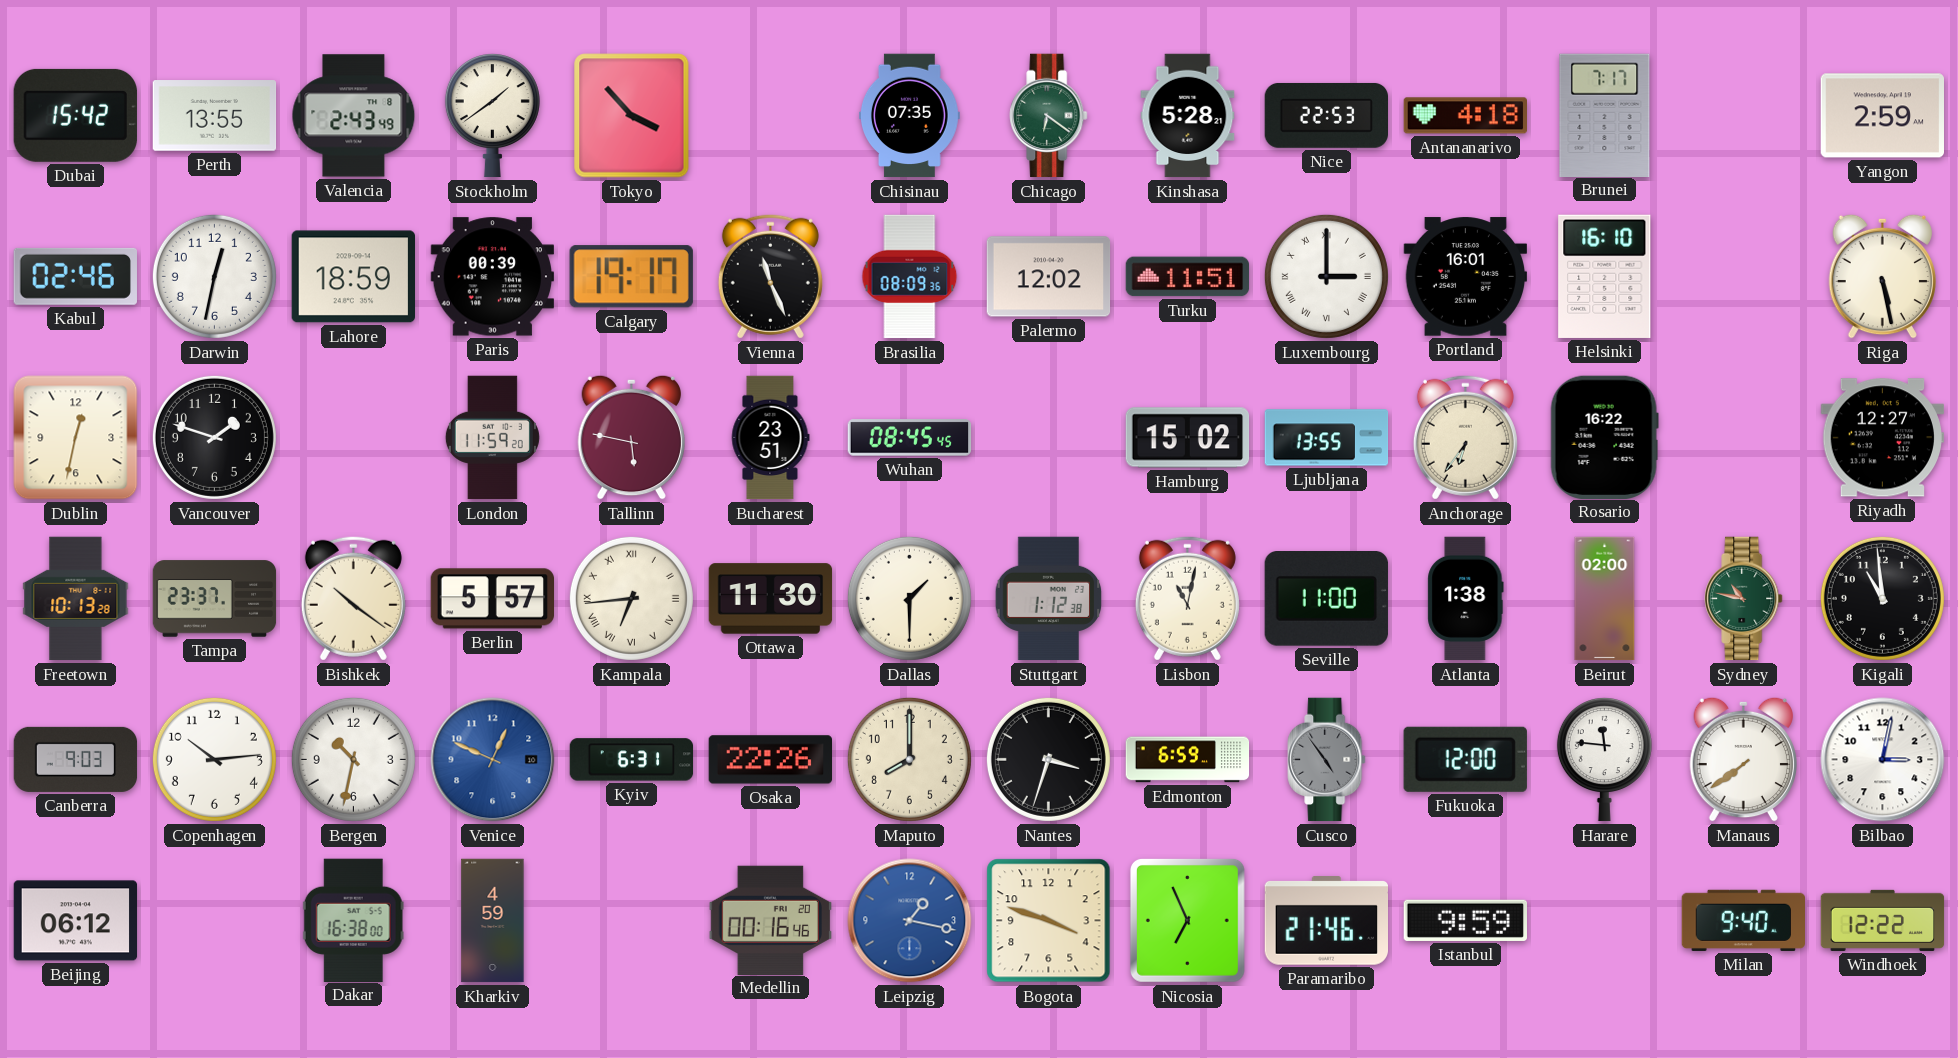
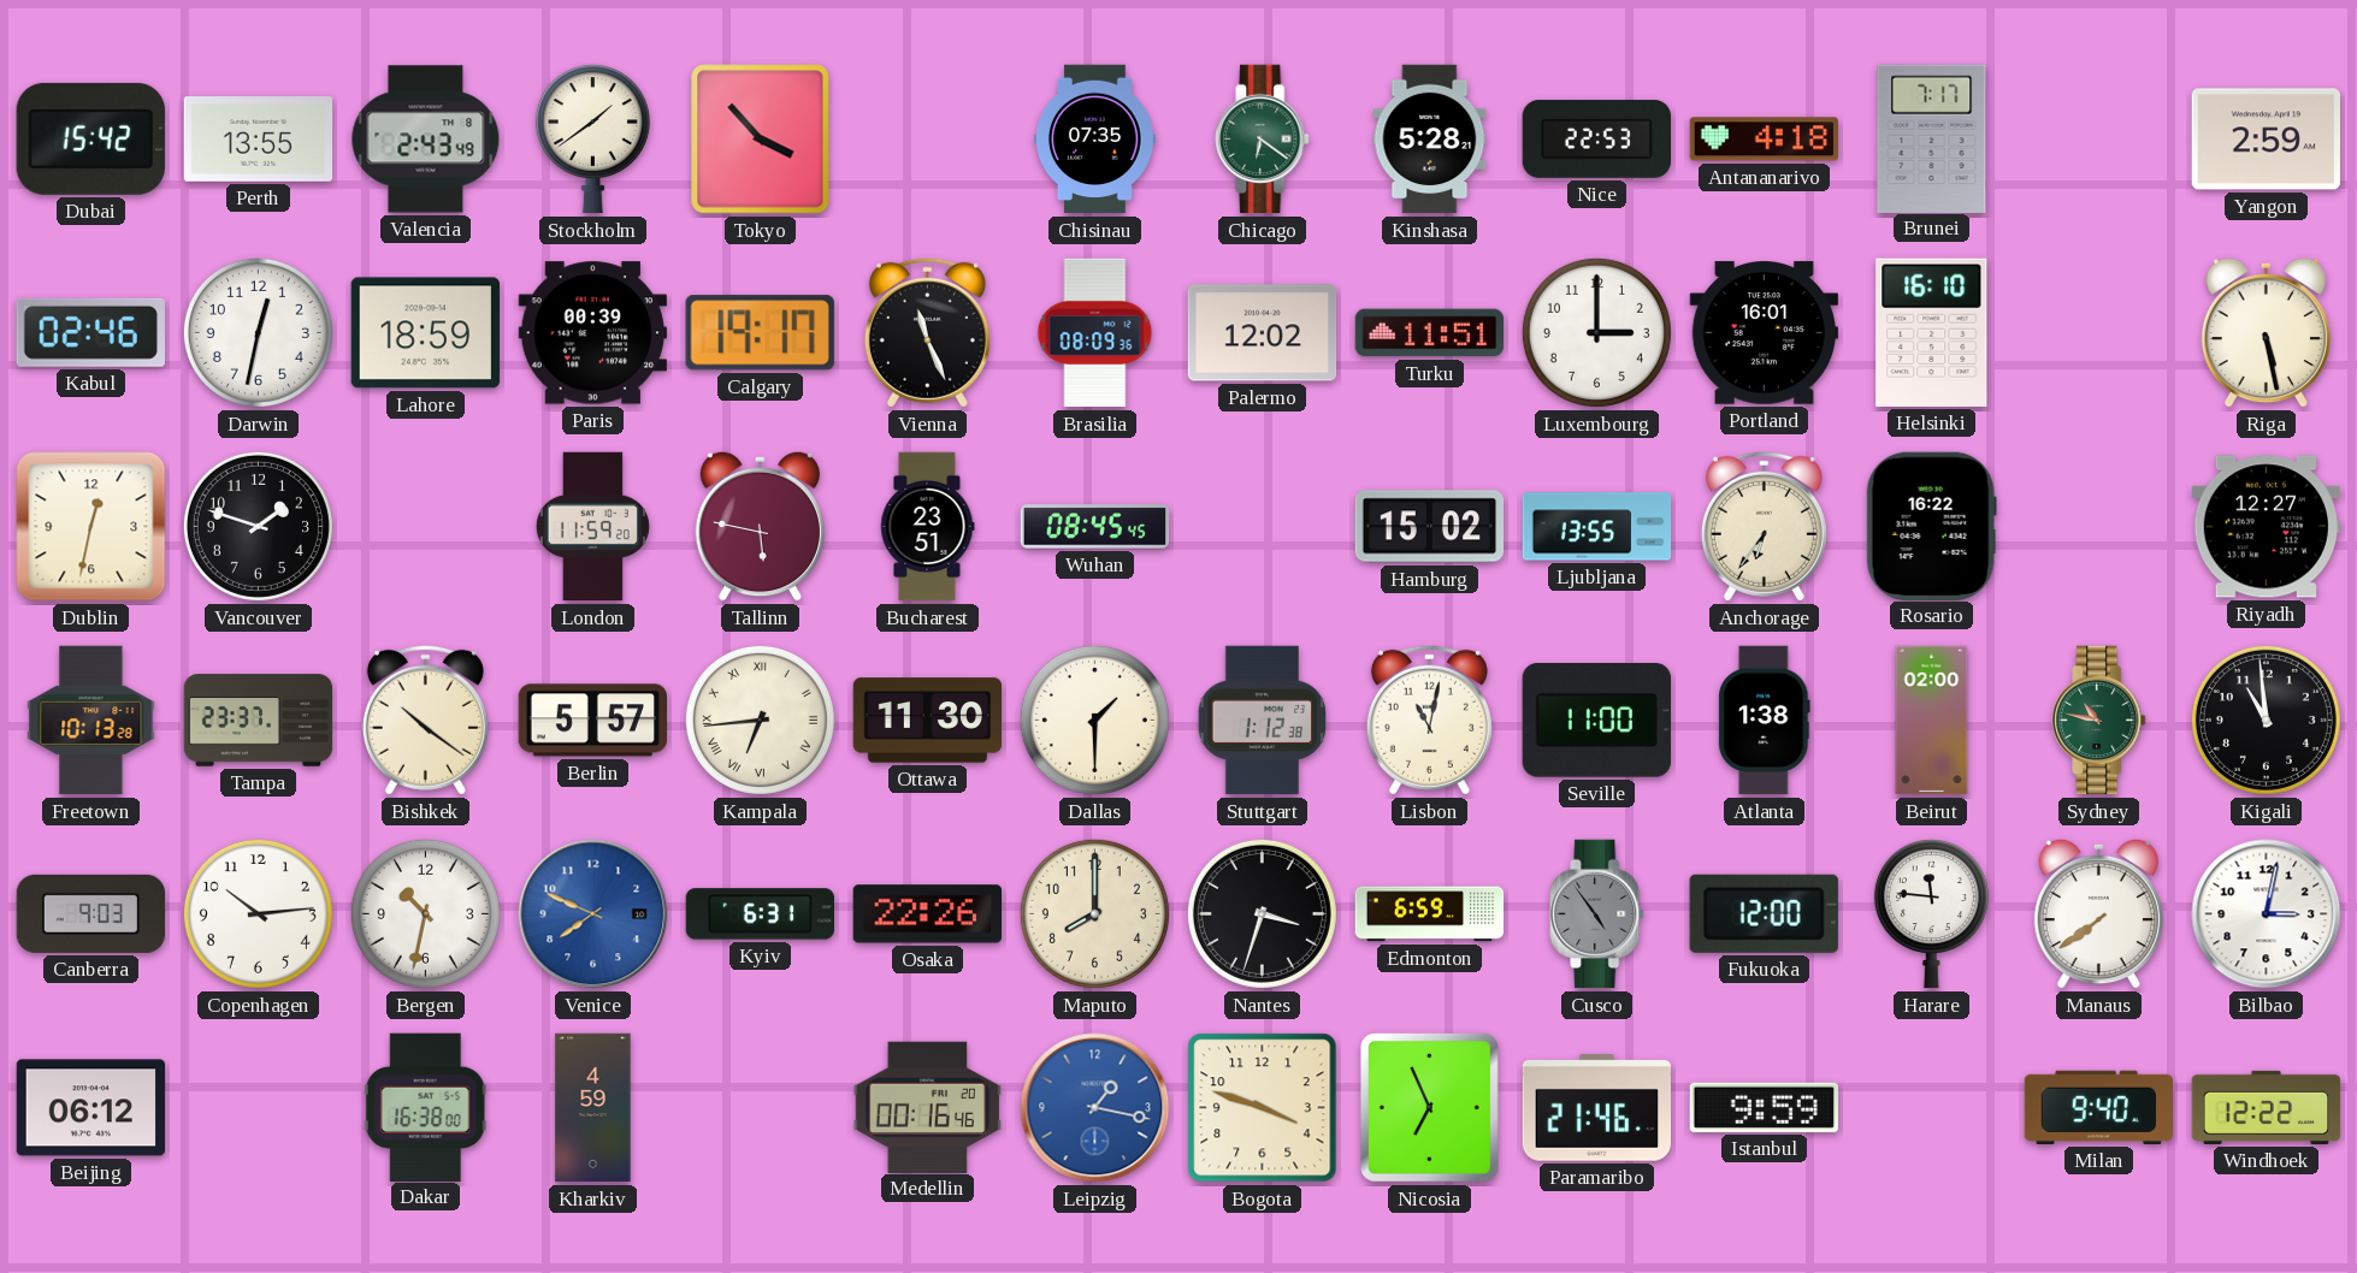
Luxembourg numerals: Roman -> Arabic (1596, 332)
Venice: 12:49 -> 7:49 (593, 914)
